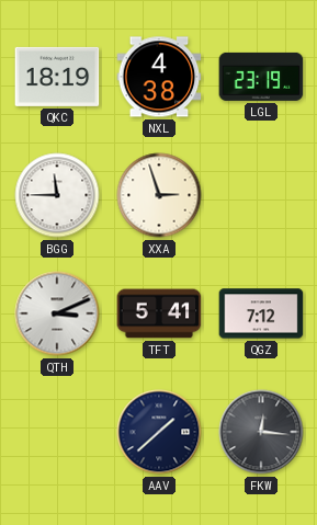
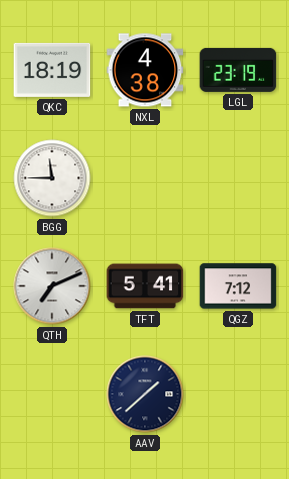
XXA: 2:57 -> none (159, 195)
QTH: 3:11 -> 7:11 (52, 286)
FKW: 12:16 -> none (261, 432)
